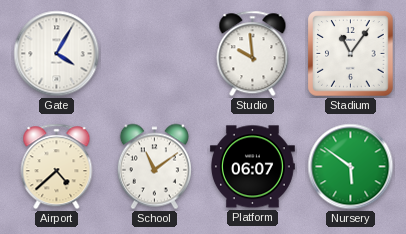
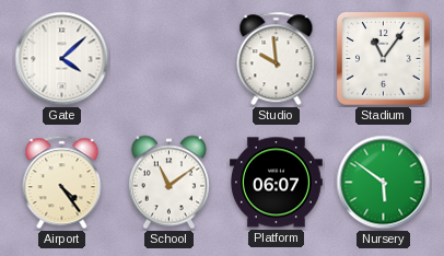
Gate: 4:05 -> 4:08 (62, 59)
Airport: 4:38 -> 4:24 (62, 183)
